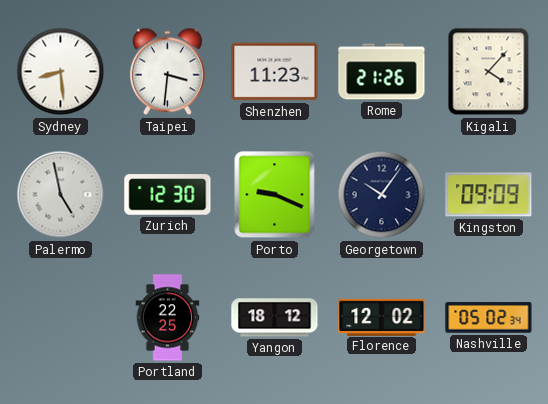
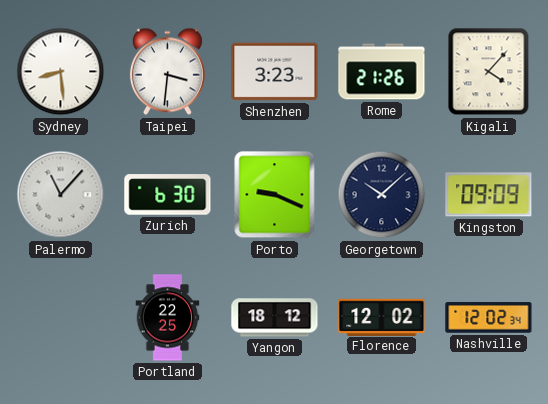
Shenzhen: 11:23 -> 3:23 (275, 72)
Palermo: 4:58 -> 11:07 (61, 195)
Zurich: 12:30 -> 6:30 (168, 195)
Georgetown: 10:06 -> 10:08 (382, 195)
Nashville: 05:02 -> 12:02 (489, 318)
